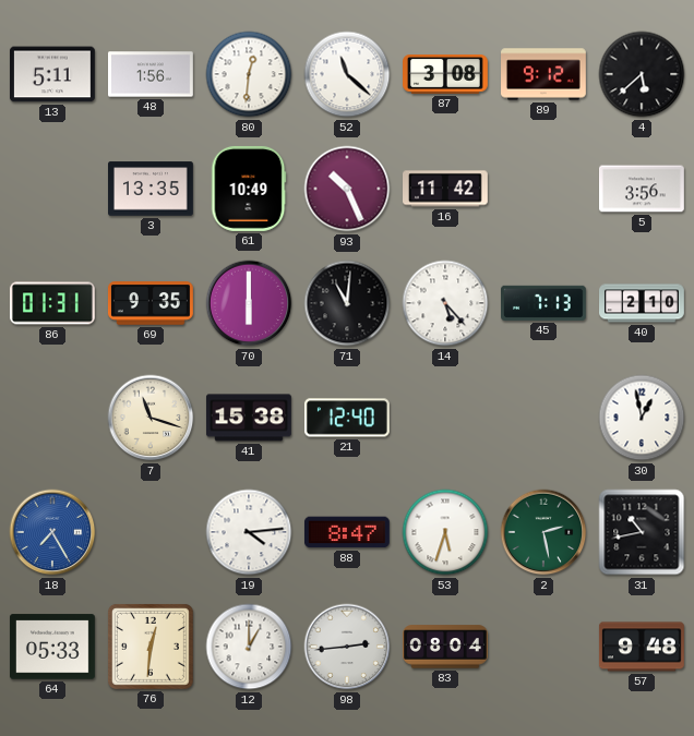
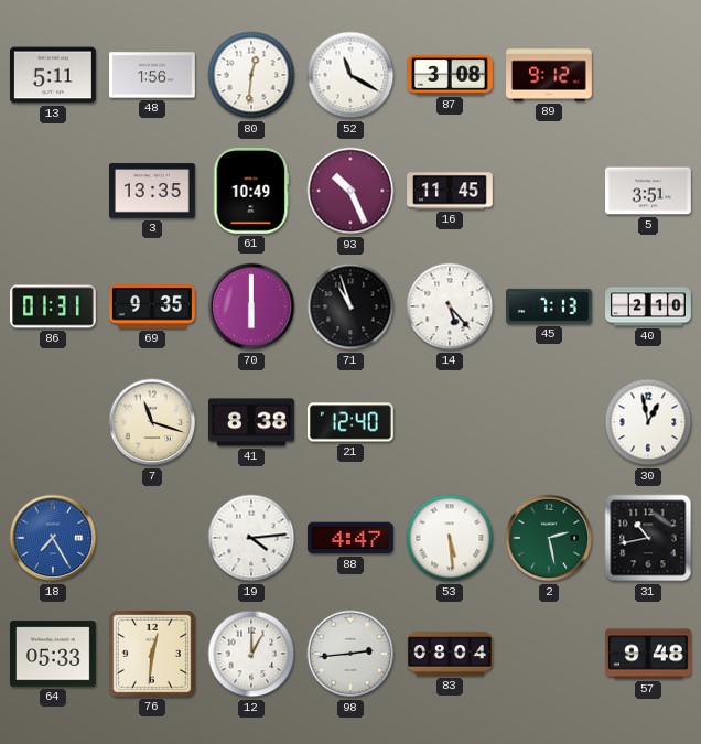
52: 11:22 -> 11:20 (350, 75)
4: 5:38 -> none (642, 74)
16: 11:42 -> 11:45 (451, 191)
5: 3:56 -> 3:51 (649, 191)
71: 11:01 -> 10:57 (350, 306)
41: 15:38 -> 8:38 (251, 422)
88: 8:47 -> 4:47 (350, 538)
53: 5:33 -> 5:29 (450, 538)
